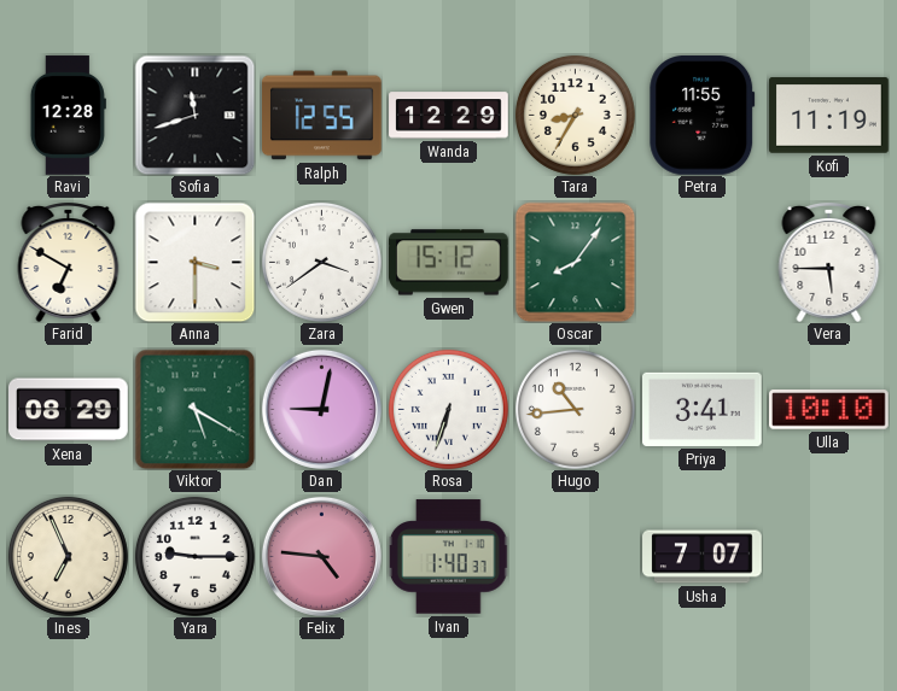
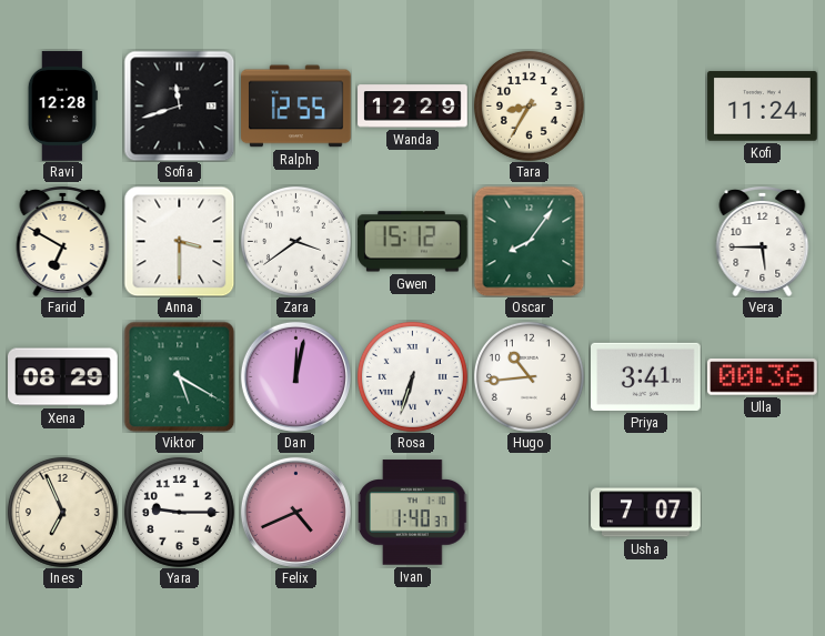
Petra: 11:55 -> none (703, 116)
Kofi: 11:19 -> 11:24 (763, 107)
Dan: 9:02 -> 12:02 (295, 376)
Ulla: 10:10 -> 00:36 (763, 377)
Felix: 4:46 -> 4:41 (295, 512)
